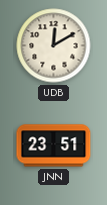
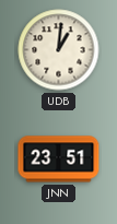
UDB: 12:10 -> 1:01 (59, 50)
